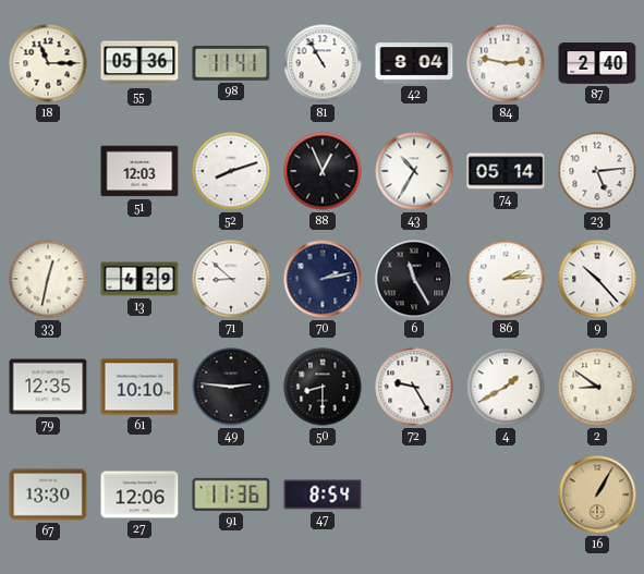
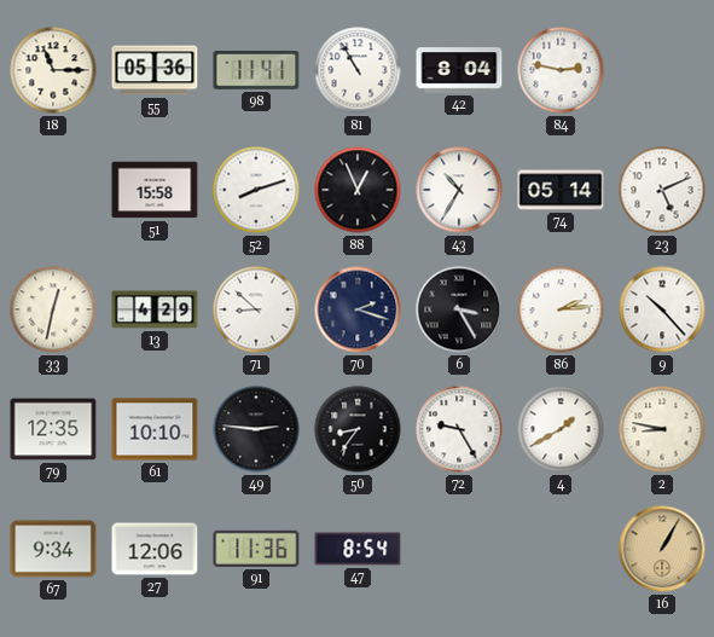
87: 2:40 -> none (597, 63)
51: 12:03 -> 15:58 (155, 190)
23: 5:14 -> 5:11 (662, 190)
70: 2:13 -> 2:18 (358, 309)
6: 11:25 -> 3:25 (459, 309)
50: 8:30 -> 8:36 (358, 429)
2: 8:51 -> 8:47 (662, 429)
67: 13:30 -> 9:34 (53, 549)
